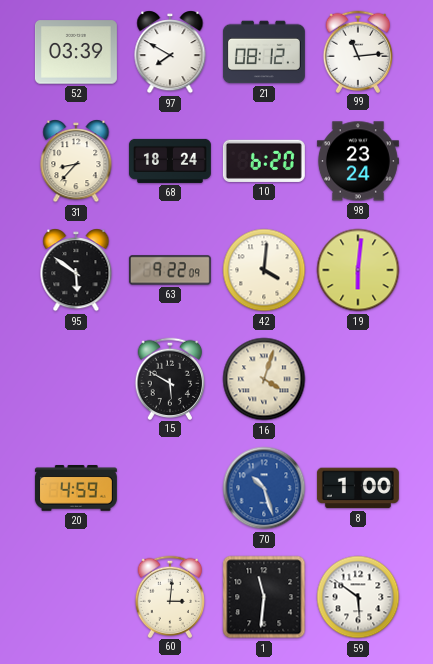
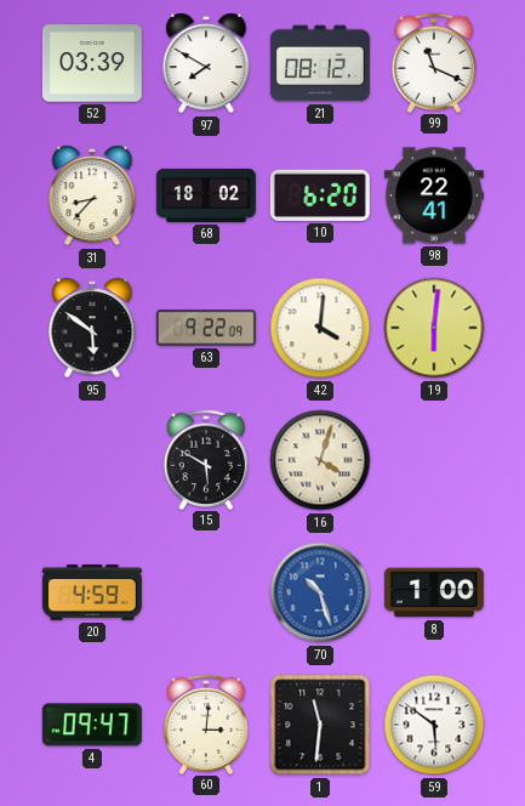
99: 11:14 -> 11:19 (434, 62)
68: 18:24 -> 18:02 (206, 195)
98: 23:24 -> 22:41 (434, 195)
4: none -> 09:47 (92, 725)
